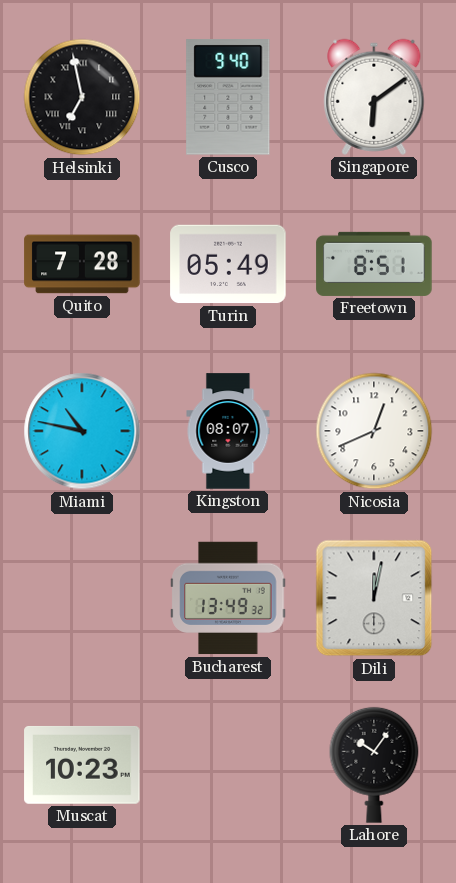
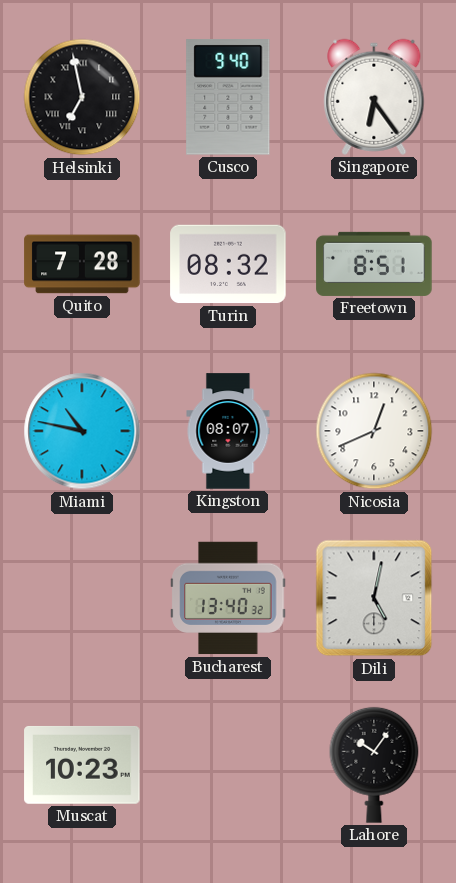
Singapore: 6:09 -> 6:24 (374, 97)
Turin: 05:49 -> 08:32 (228, 264)
Bucharest: 13:49 -> 13:40 (228, 598)
Dili: 12:02 -> 5:02 (374, 598)
